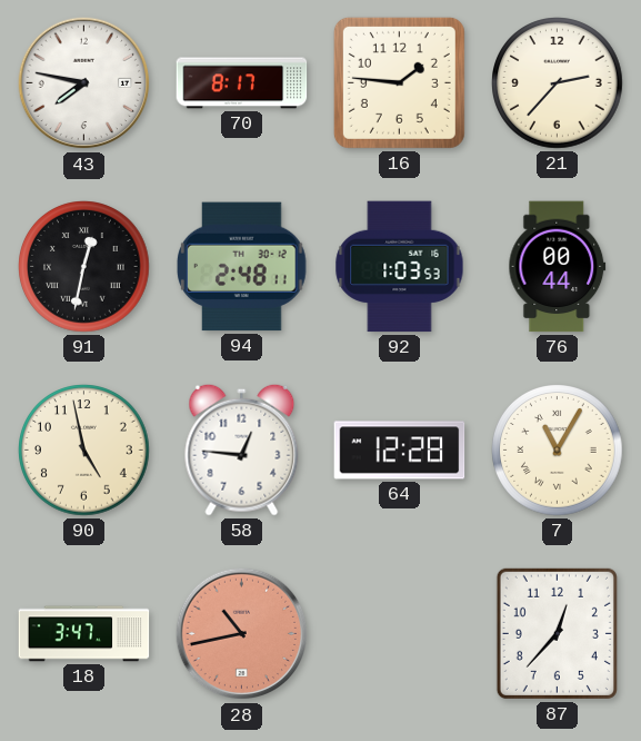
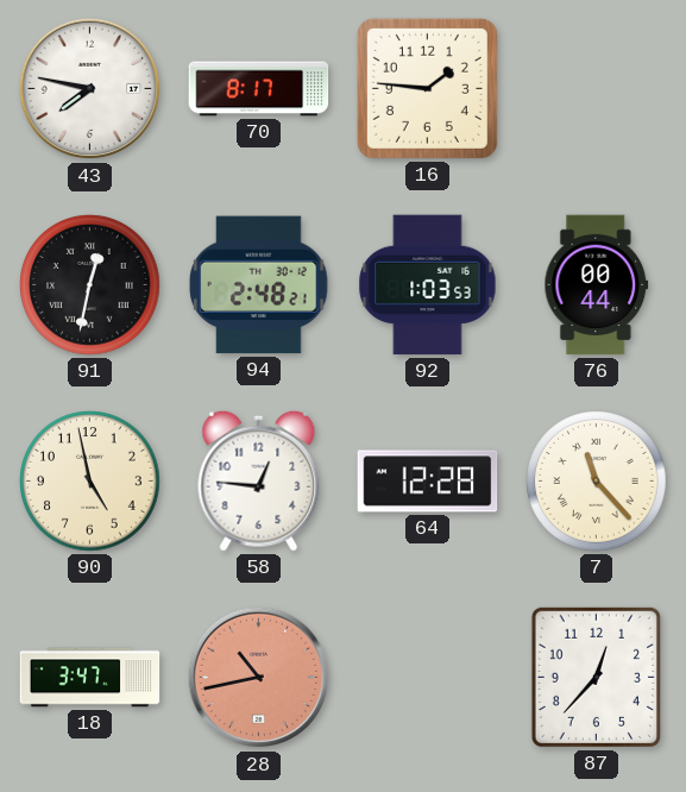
21: 2:37 -> none (558, 83)
94: 2:48:11 -> 2:48:21 (259, 285)
7: 11:05 -> 11:23 (597, 482)
